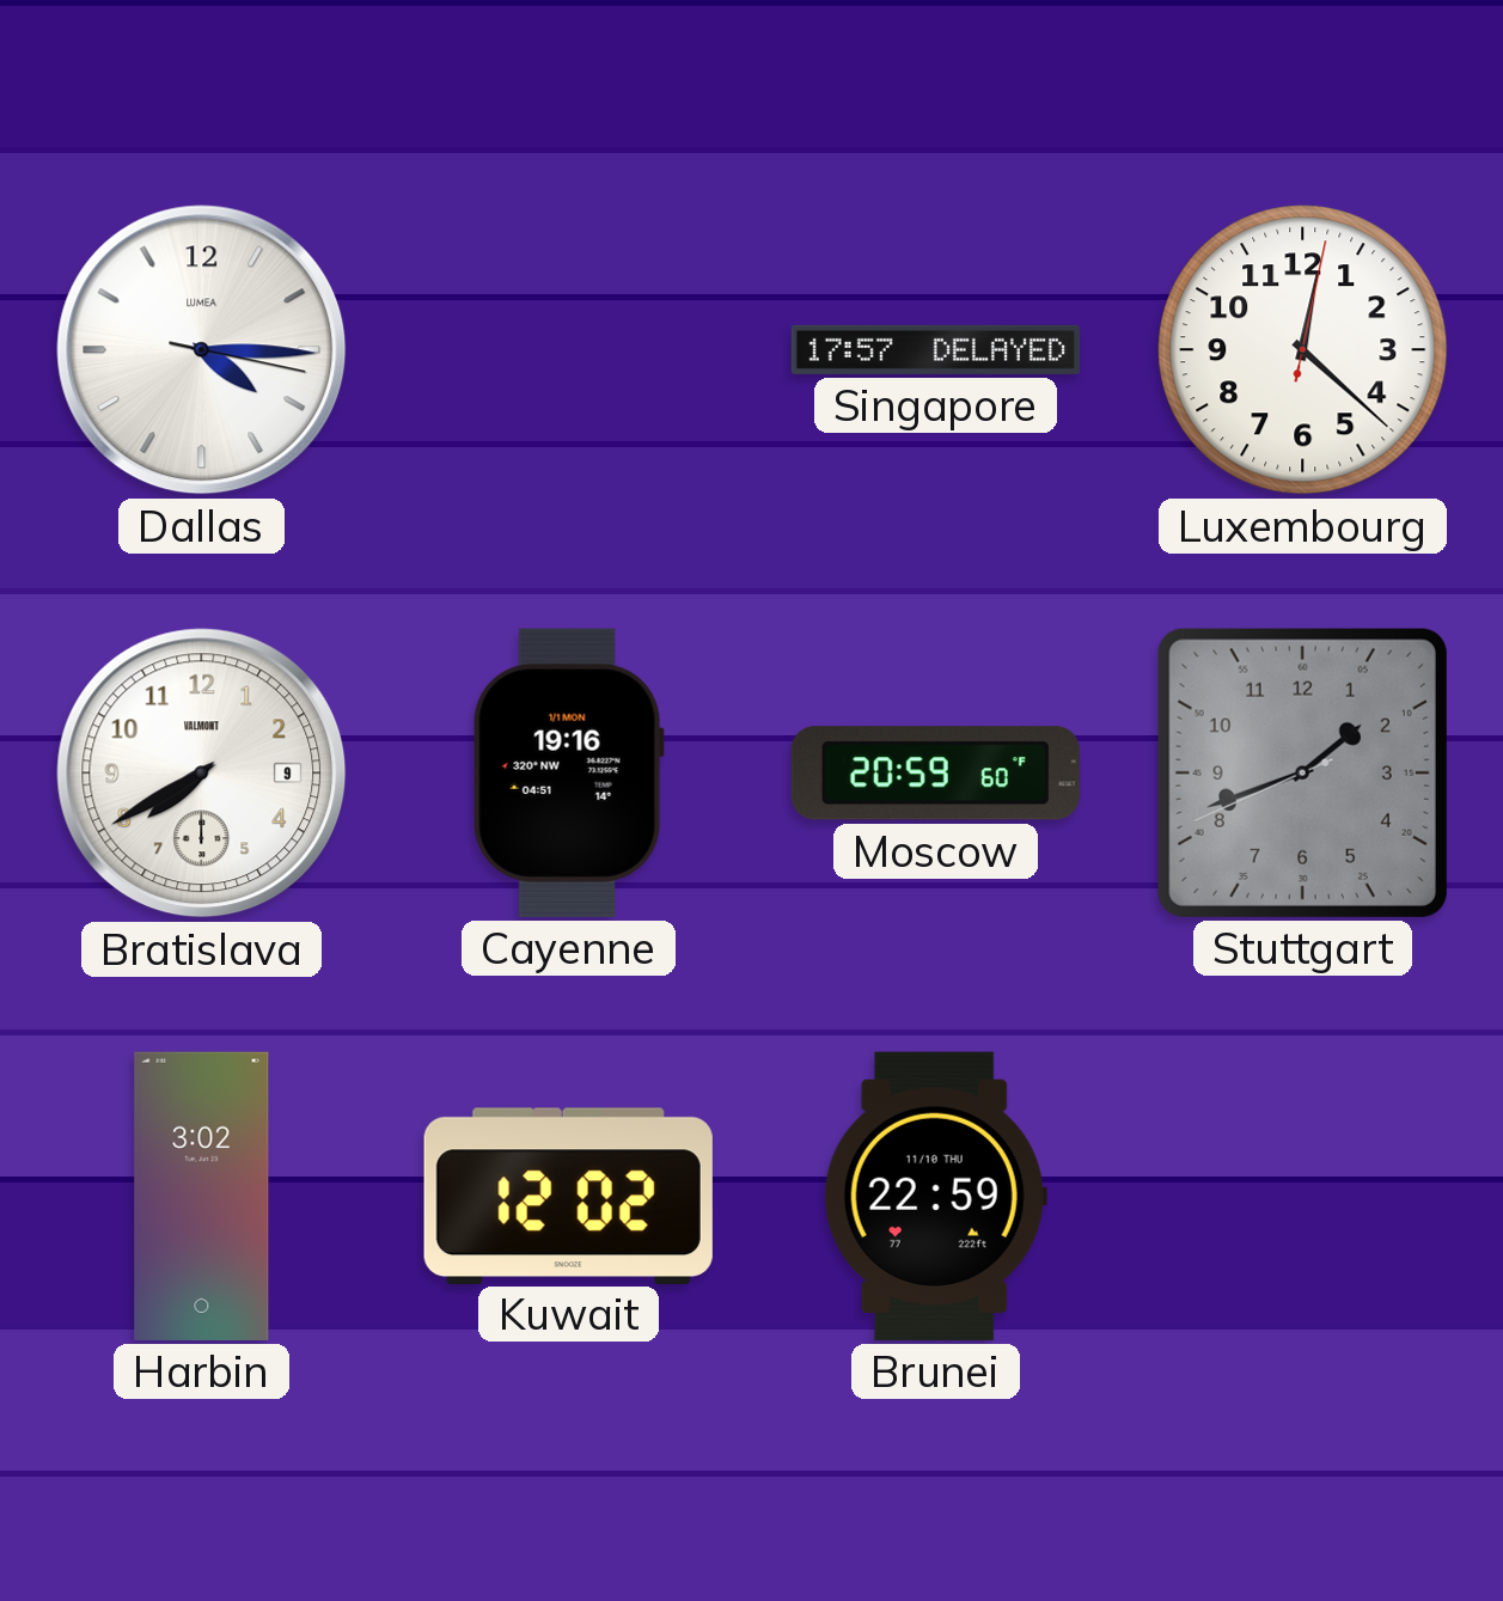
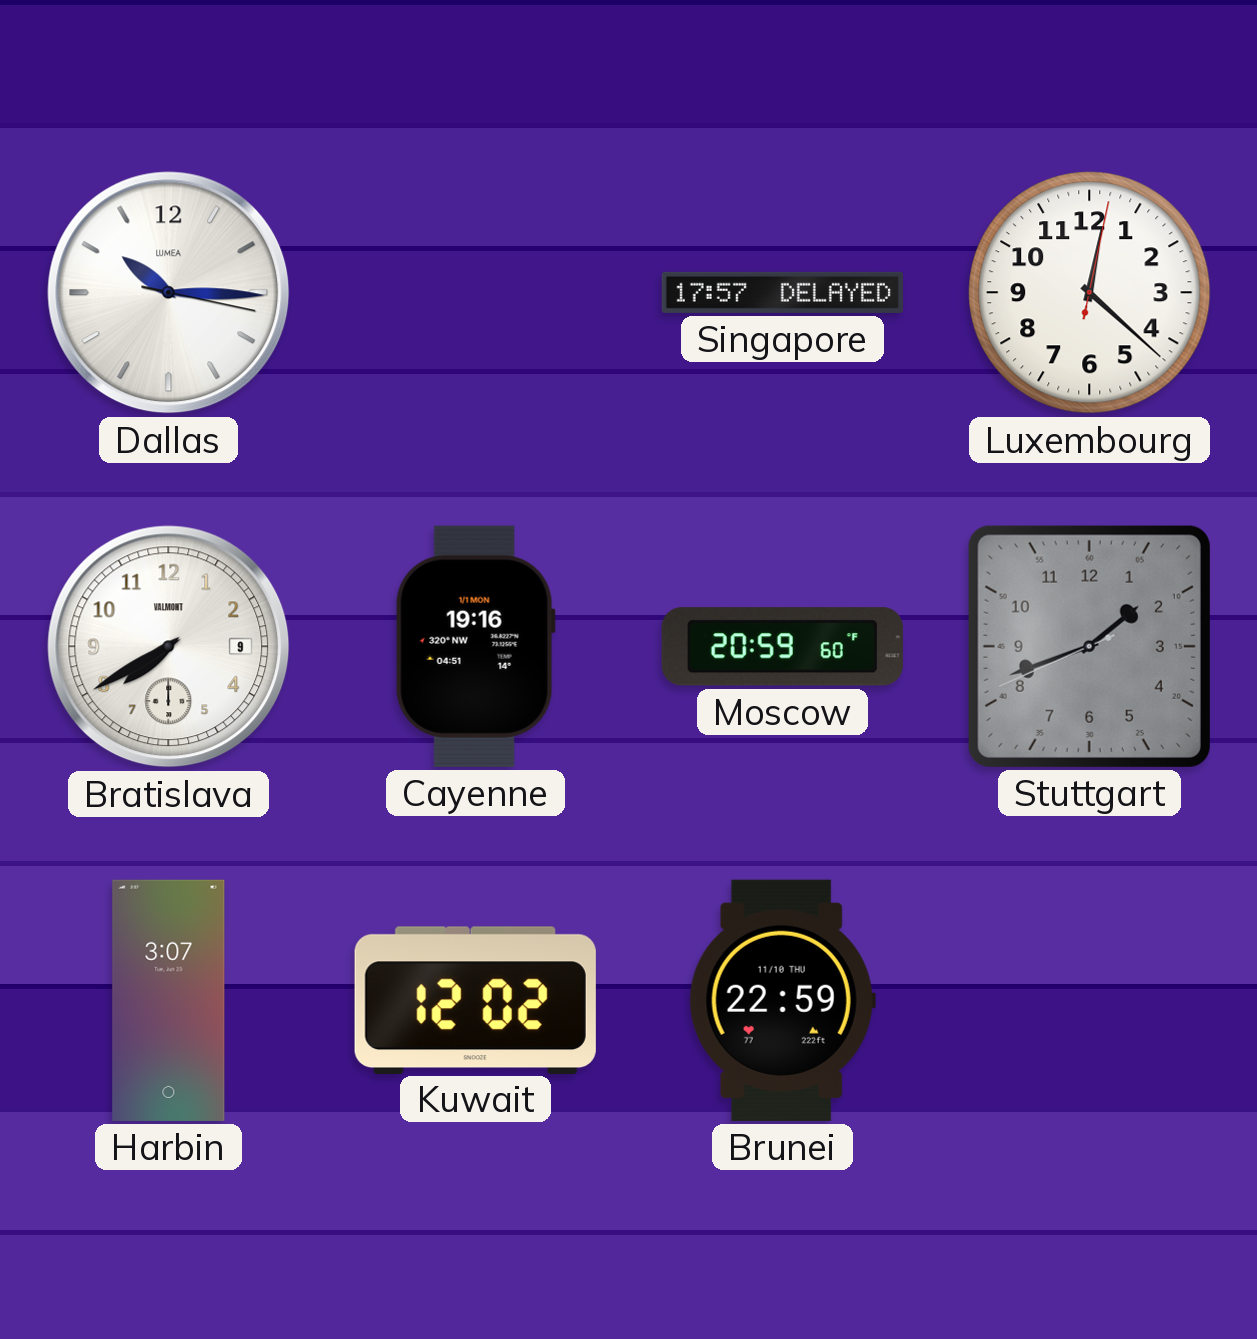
Dallas: 4:15 -> 10:15 (169, 293)
Harbin: 3:02 -> 3:07 (169, 1000)
